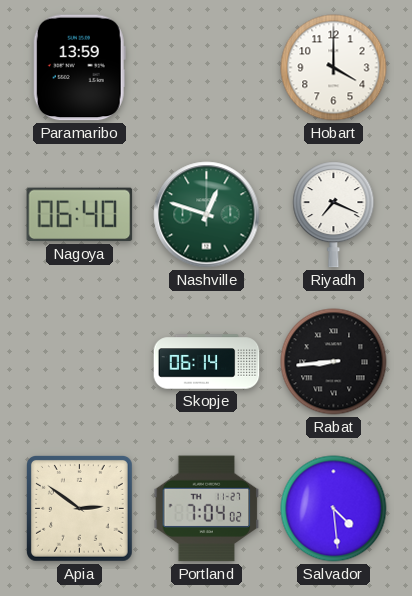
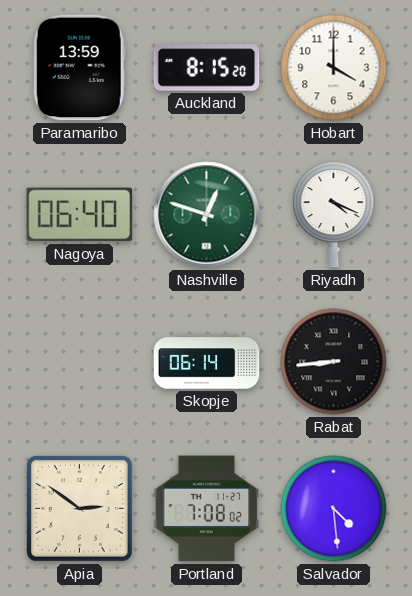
Auckland: none -> 8:15 (207, 68)
Riyadh: 7:19 -> 4:19 (334, 215)
Portland: 7:04 -> 7:08 (207, 509)
